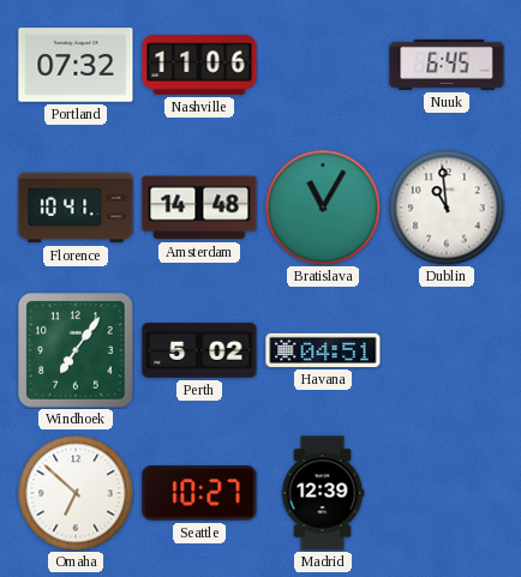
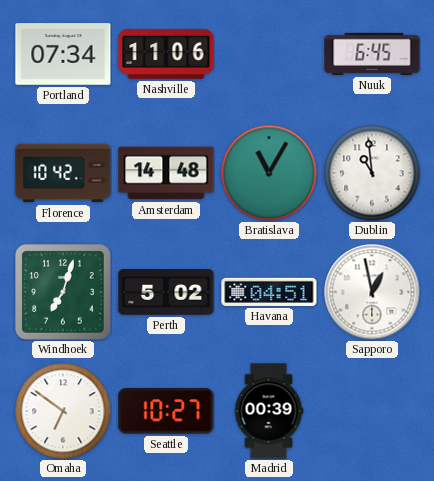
Portland: 07:32 -> 07:34 (63, 54)
Florence: 10:41 -> 10:42 (63, 173)
Windhoek: 7:06 -> 7:03 (63, 292)
Sapporo: none -> 12:58 (372, 292)
Omaha: 6:52 -> 6:51 (63, 411)
Madrid: 12:39 -> 00:39 (269, 411)
